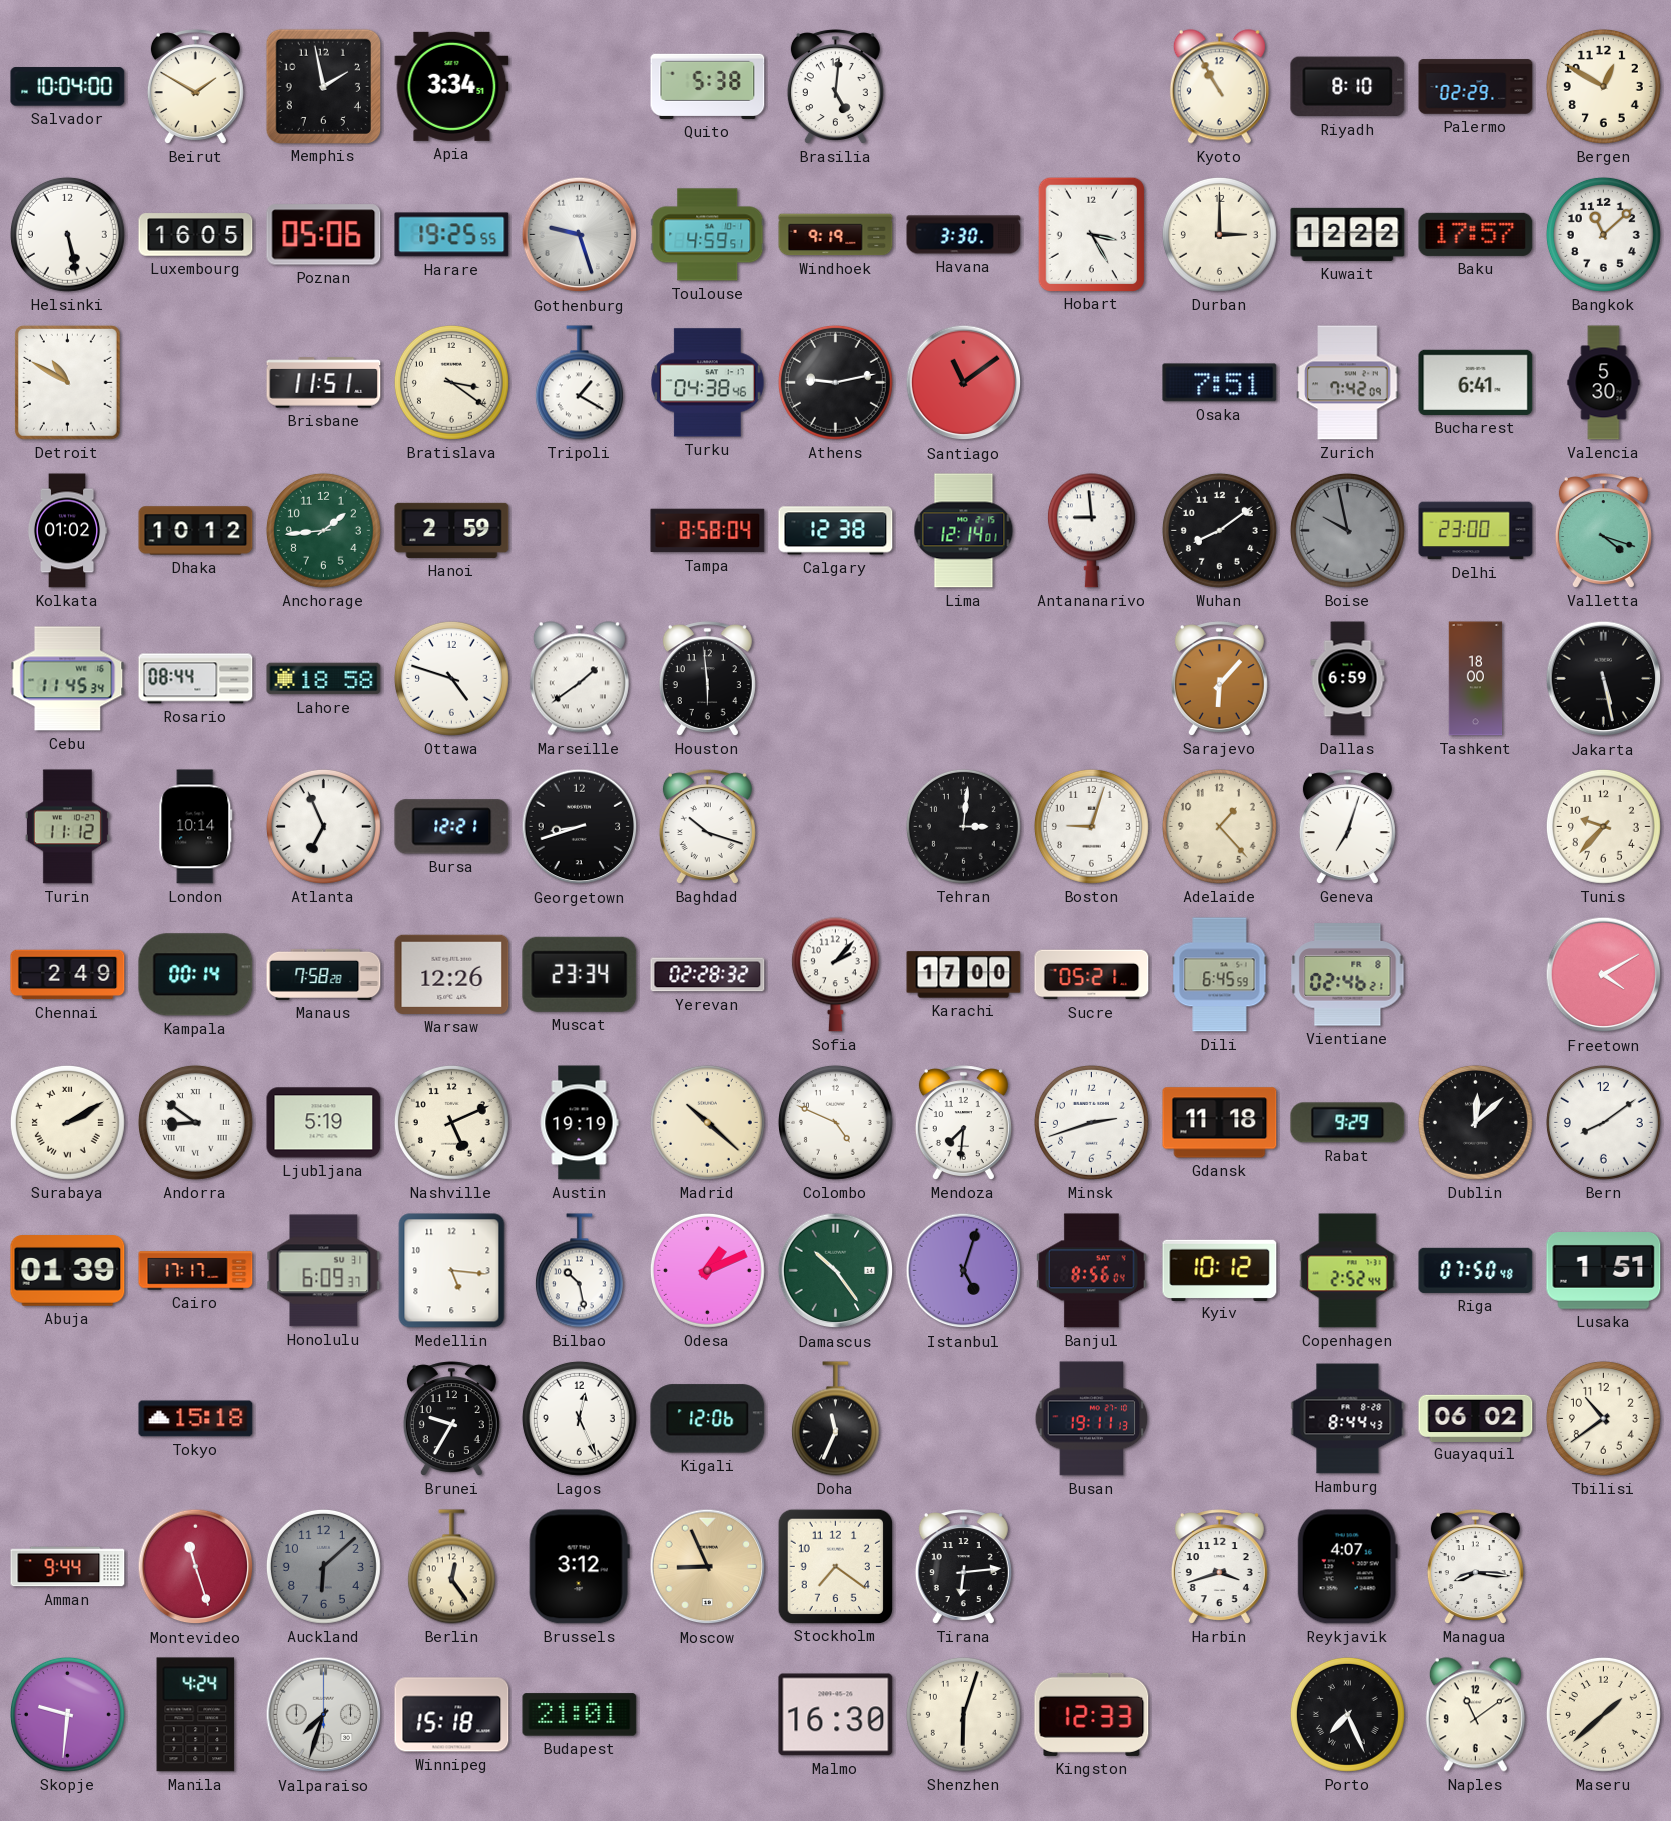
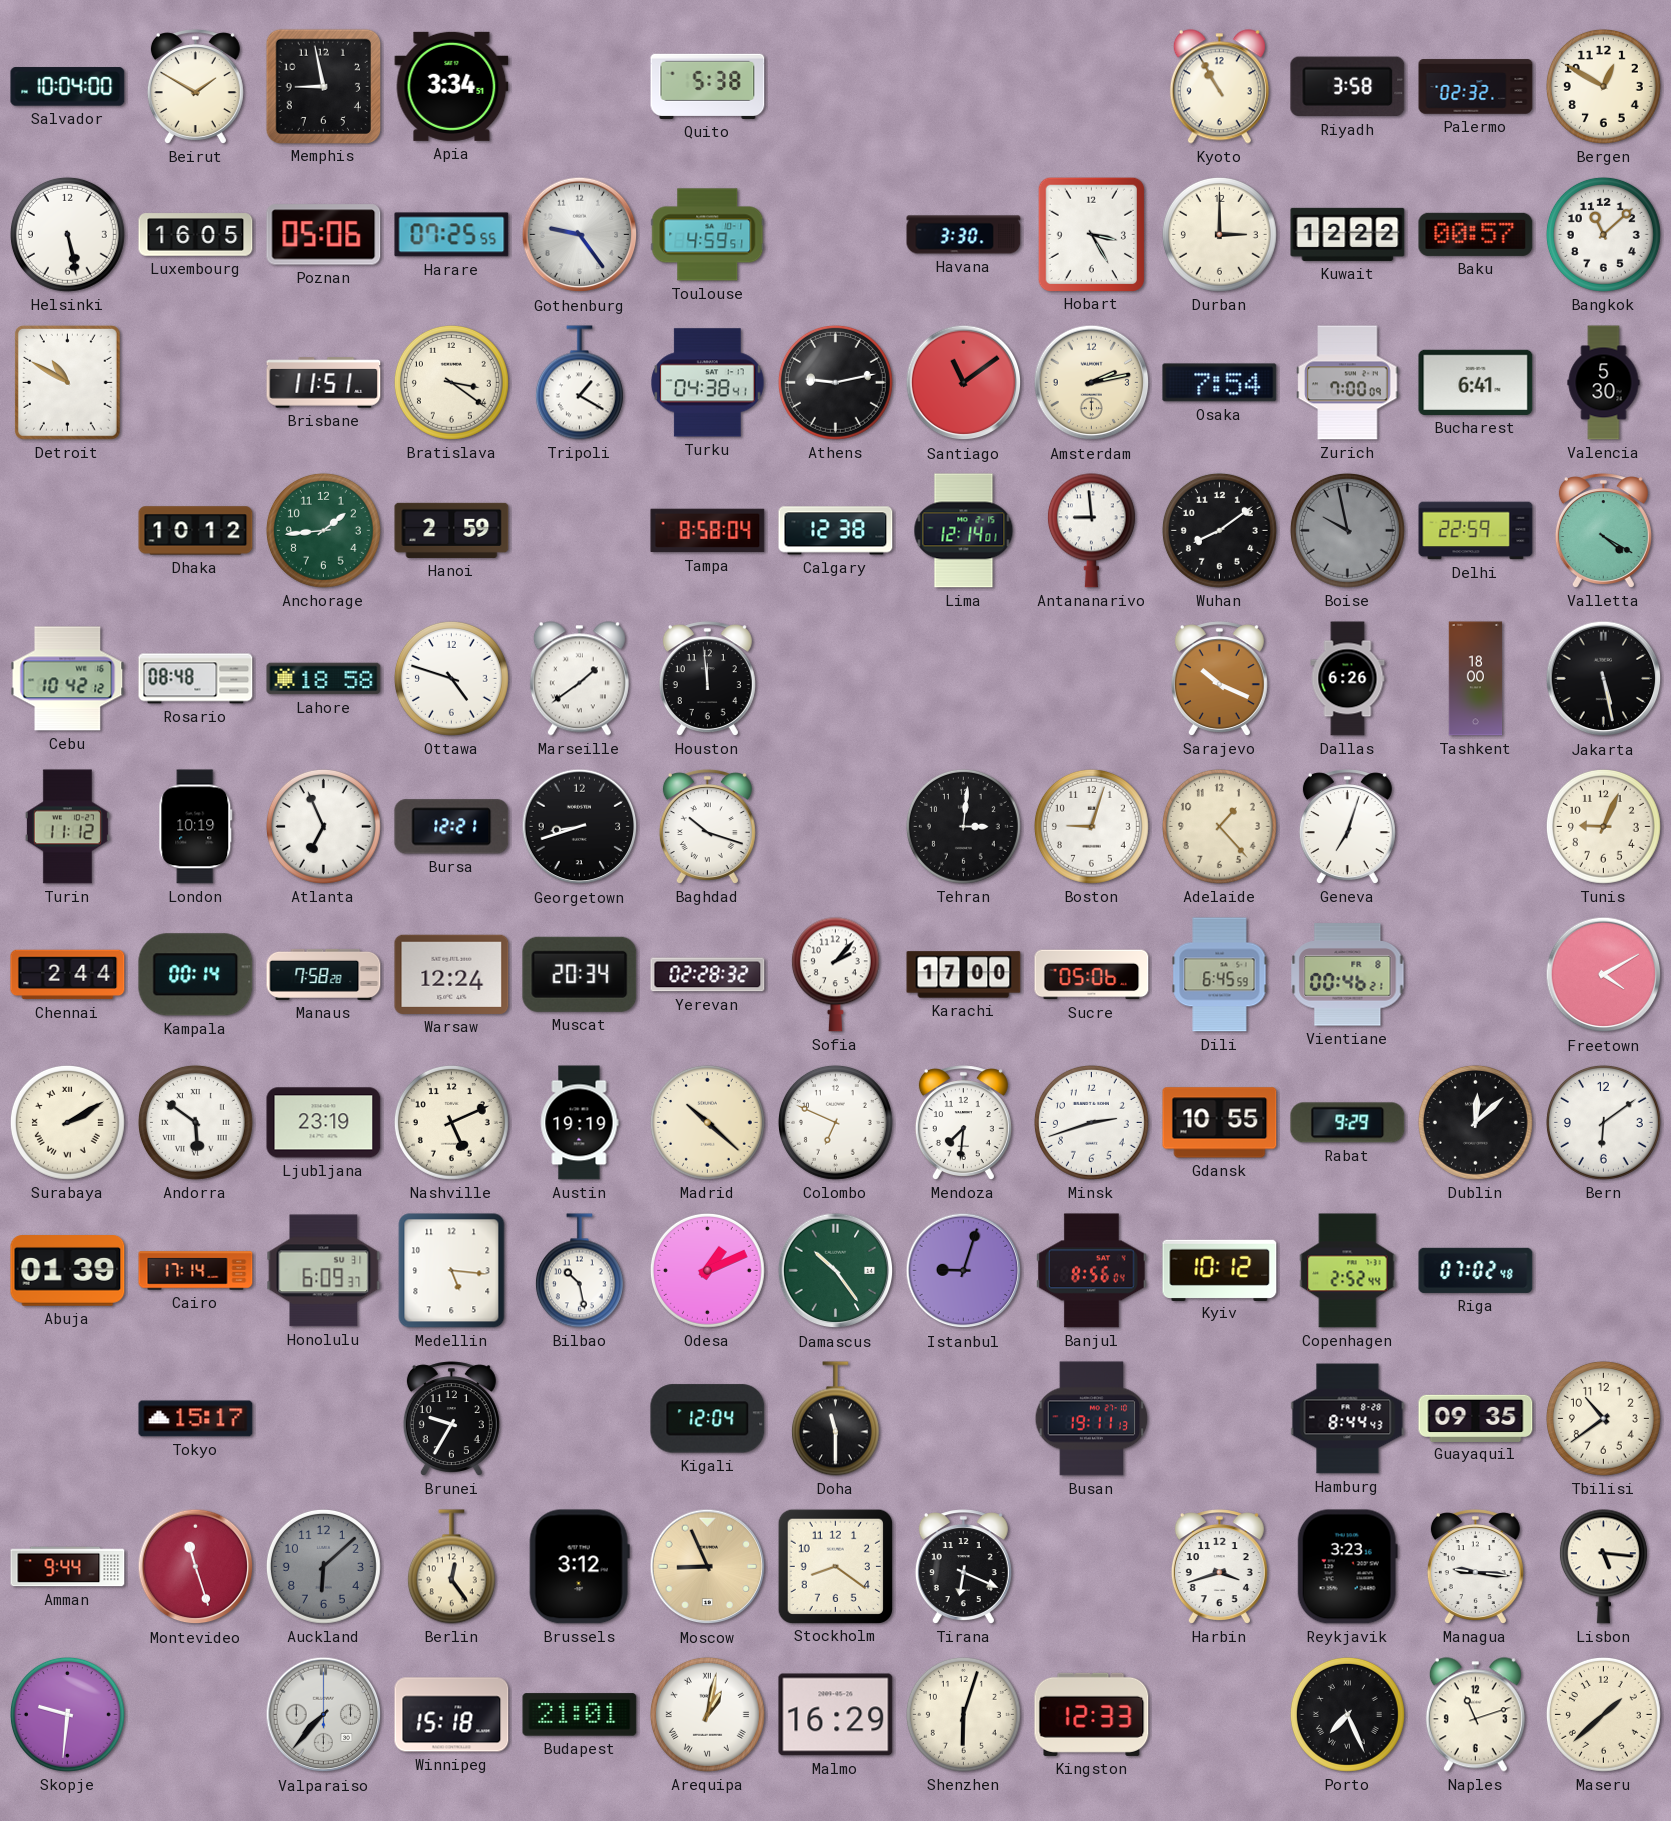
Memphis: 1:58 -> 8:58 (323, 86)
Brasilia: 5:01 -> none (835, 87)
Riyadh: 8:10 -> 3:58 (1348, 87)
Palermo: 02:29 -> 02:32 (1476, 87)
Harare: 19:25 -> 07:25 (452, 235)
Gothenburg: 9:27 -> 9:24 (580, 235)
Windhoek: 9:19 -> none (836, 235)
Baku: 17:57 -> 00:57 (1476, 234)
Turku: 04:38:46 -> 04:38:41 (708, 383)
Amsterdam: none -> 2:13 (1092, 383)
Osaka: 7:51 -> 7:54 (1220, 383)
Zurich: 7:42 -> 7:00 (1348, 383)
Kolkata: 01:02 -> none (67, 531)
Delhi: 23:00 -> 22:59 (1476, 531)
Valletta: 4:18 -> 4:20 (1603, 531)
Cebu: 11:45 -> 10:42 (68, 679)
Rosario: 08:44 -> 08:48 (196, 679)
Houston: 5:59 -> 11:59 (707, 679)
Sarajevo: 6:07 -> 10:19 (1219, 679)
Dallas: 6:59 -> 6:26 (1348, 679)
London: 10:14 -> 10:19 (196, 827)
Tunis: 9:37 -> 9:04 (1603, 826)
Chennai: 2:49 -> 2:44 (68, 975)
Warsaw: 12:26 -> 12:24 (452, 974)
Muscat: 23:34 -> 20:34 (580, 974)
Sucre: 05:21 -> 05:06 (1092, 975)
Vientiane: 02:46 -> 00:46 (1348, 975)
Andorra: 8:51 -> 5:51 (195, 1122)
Ljubljana: 5:19 -> 23:19 (324, 1123)
Colombo: 4:49 -> 6:49 (835, 1122)
Gdansk: 11:18 -> 10:55 (1220, 1123)
Bern: 8:09 -> 6:09 (1603, 1122)
Cairo: 17:17 -> 17:14 (196, 1271)
Istanbul: 5:03 -> 9:03 (964, 1271)
Riga: 07:50 -> 07:02 (1476, 1270)
Lusaka: 1:51 -> none (1604, 1271)
Tokyo: 15:18 -> 15:17 (196, 1419)
Lagos: 12:26 -> none (579, 1418)
Kigali: 12:06 -> 12:04 (708, 1419)
Doha: 11:34 -> 11:30 (835, 1419)
Guayaquil: 06:02 -> 09:35 (1476, 1418)
Stockholm: 7:21 -> 8:21 (835, 1566)
Tirana: 6:14 -> 6:19 (963, 1567)
Reykjavik: 4:07 -> 3:23 (1347, 1567)
Managua: 8:16 -> 9:16 (1475, 1567)
Lisbon: none -> 5:16 (1603, 1567)
Manila: 4:24 -> none (196, 1715)
Valparaiso: 7:33 -> 7:37 (324, 1715)
Arequipa: none -> 1:02 (707, 1714)
Malmo: 16:30 -> 16:29 (836, 1715)
Naples: 11:09 -> 11:12 (1475, 1715)
